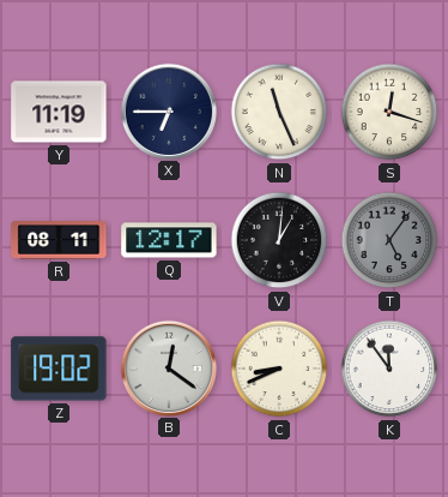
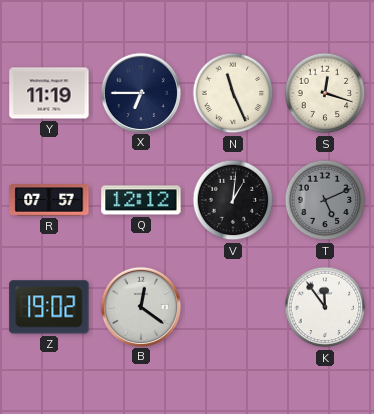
R: 08:11 -> 07:57 (49, 201)
Q: 12:17 -> 12:12 (141, 200)
T: 5:06 -> 5:11 (325, 200)
C: 8:41 -> none (279, 369)
